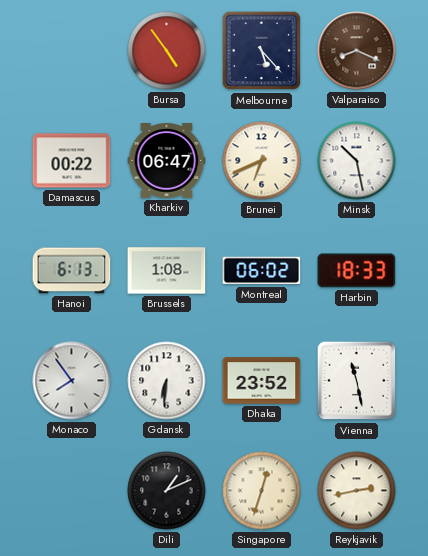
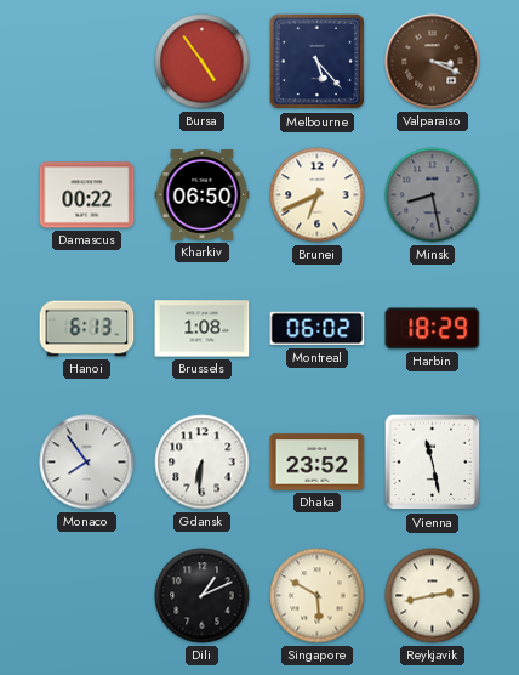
Valparaiso: 8:19 -> 3:19 (433, 62)
Kharkiv: 06:47 -> 06:50 (203, 195)
Minsk: 10:28 -> 8:28 (433, 195)
Minsk dial: white -> grey (433, 195)
Harbin: 18:33 -> 18:29 (433, 329)
Singapore: 12:33 -> 5:50 (318, 596)
